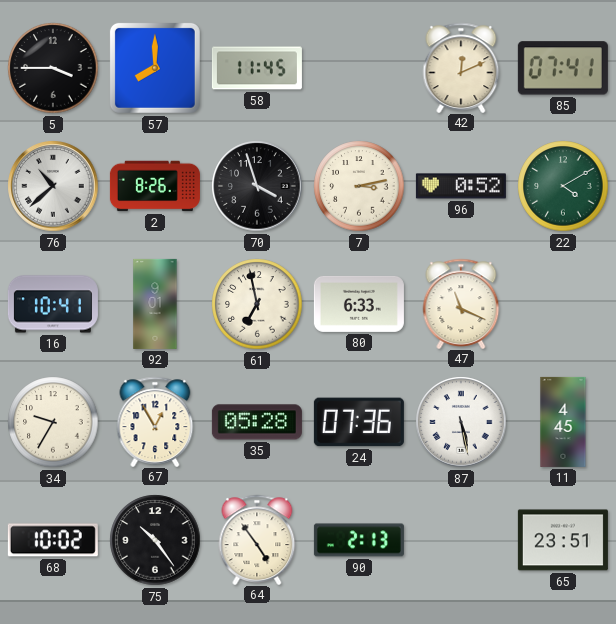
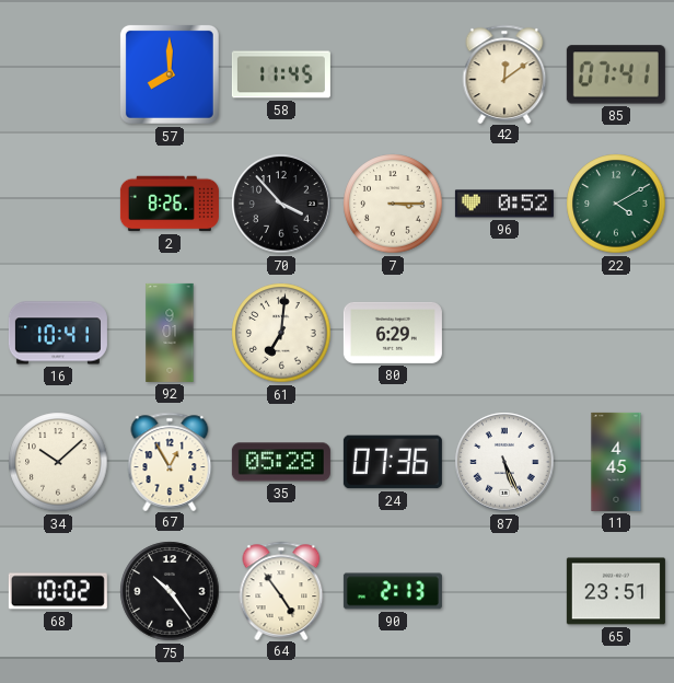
5: 3:45 -> none (53, 68)
42: 12:11 -> 12:09 (504, 73)
76: 10:38 -> none (53, 186)
70: 3:57 -> 3:53 (281, 204)
7: 3:13 -> 3:15 (393, 204)
61: 6:58 -> 7:01 (281, 333)
80: 6:33 -> 6:29 (393, 333)
47: 11:19 -> none (461, 303)
34: 9:35 -> 10:08 (58, 462)
87: 5:28 -> 5:26 (504, 462)
